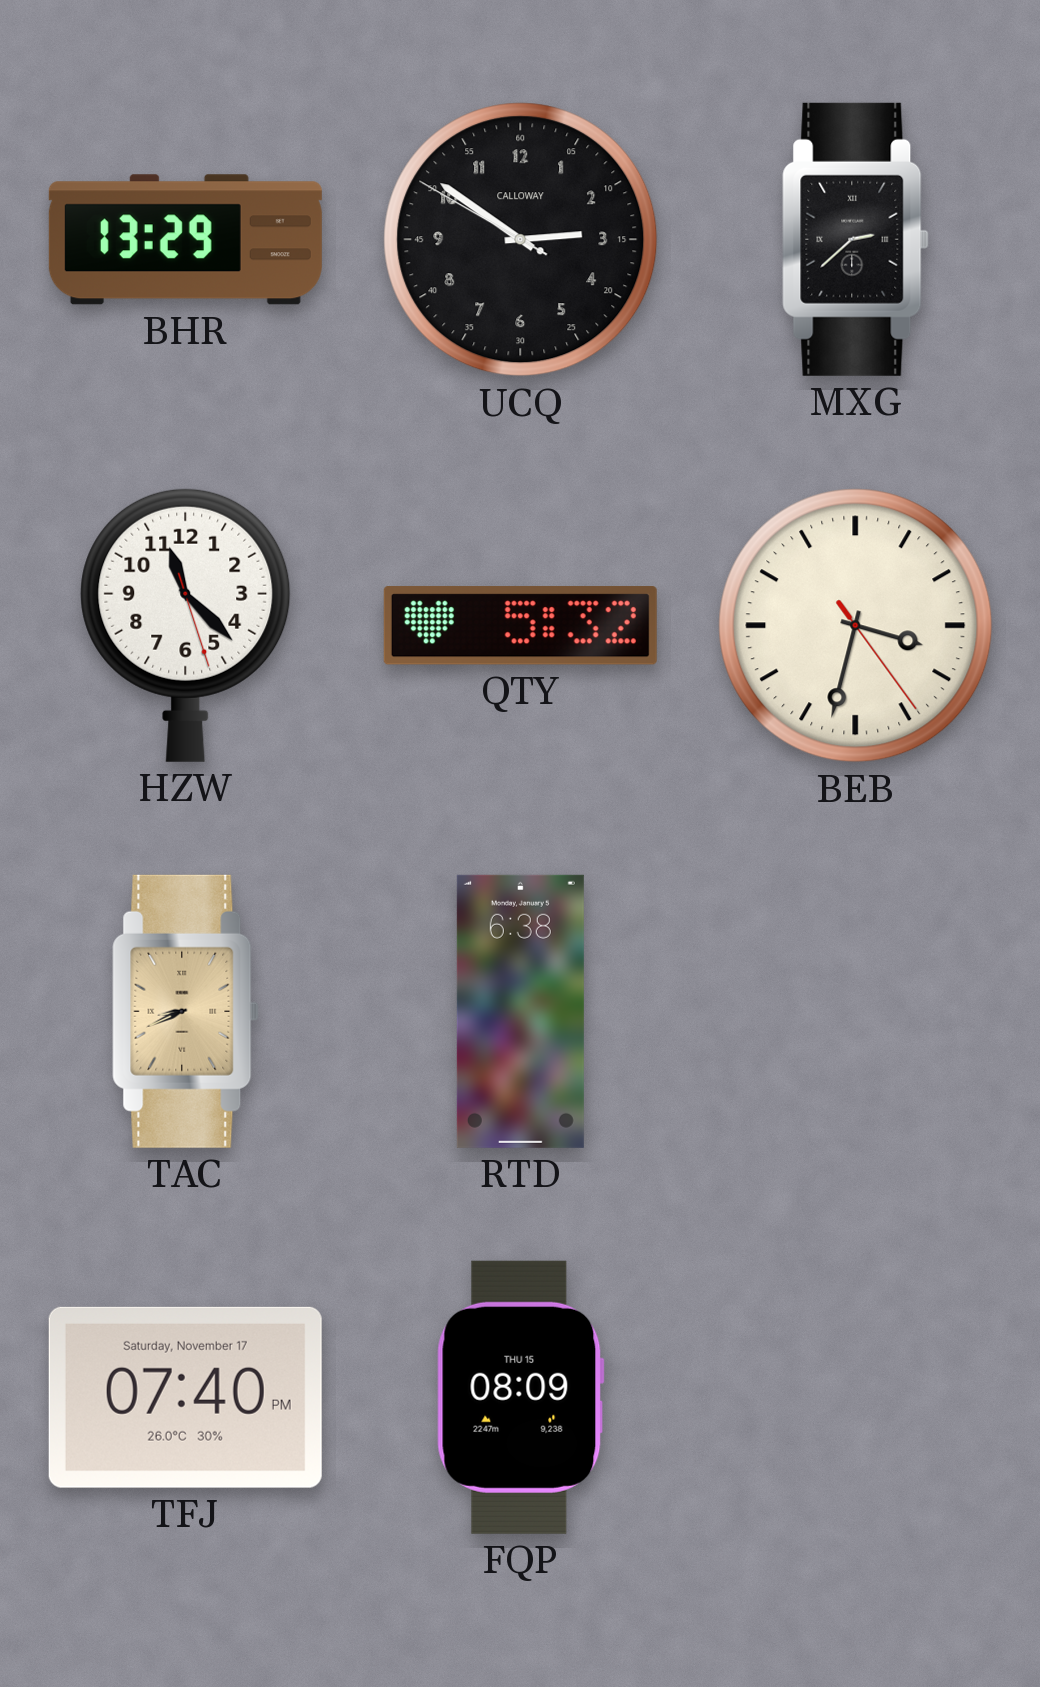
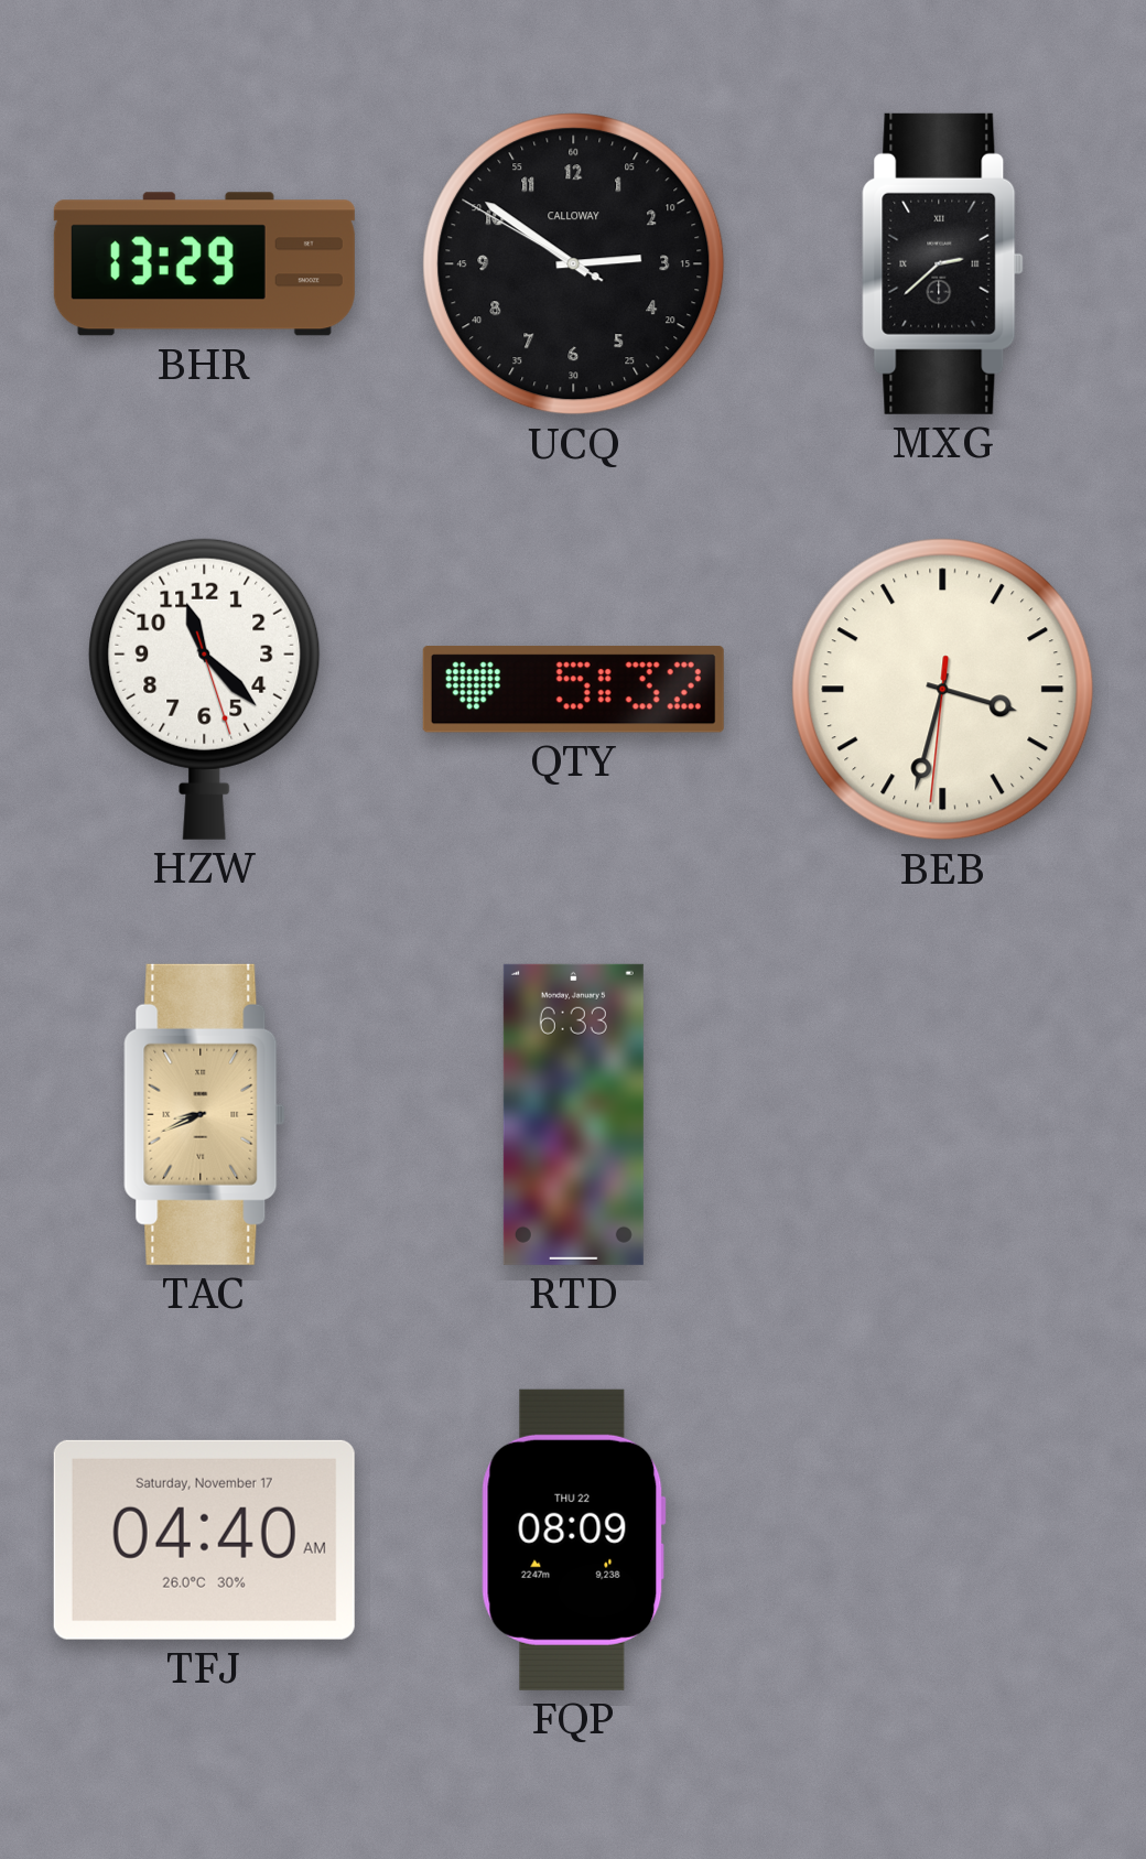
BEB: 3:32:24 -> 3:32:31 (943, 690)
RTD: 6:38 -> 6:33 (573, 1114)
TFJ: 07:40 -> 04:40 (204, 1539)
FQP date: THU 15 -> THU 22 (573, 1539)
